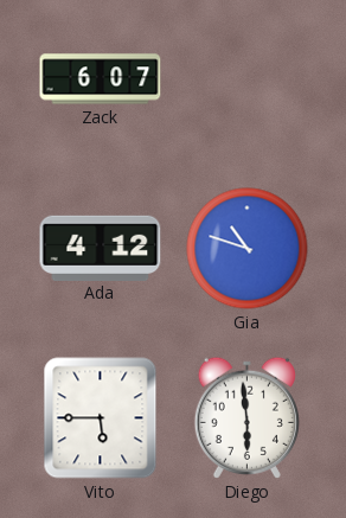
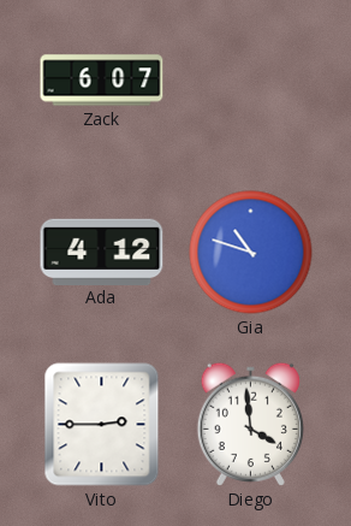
Vito: 5:45 -> 2:45 (102, 425)
Diego: 5:59 -> 3:59 (250, 424)
